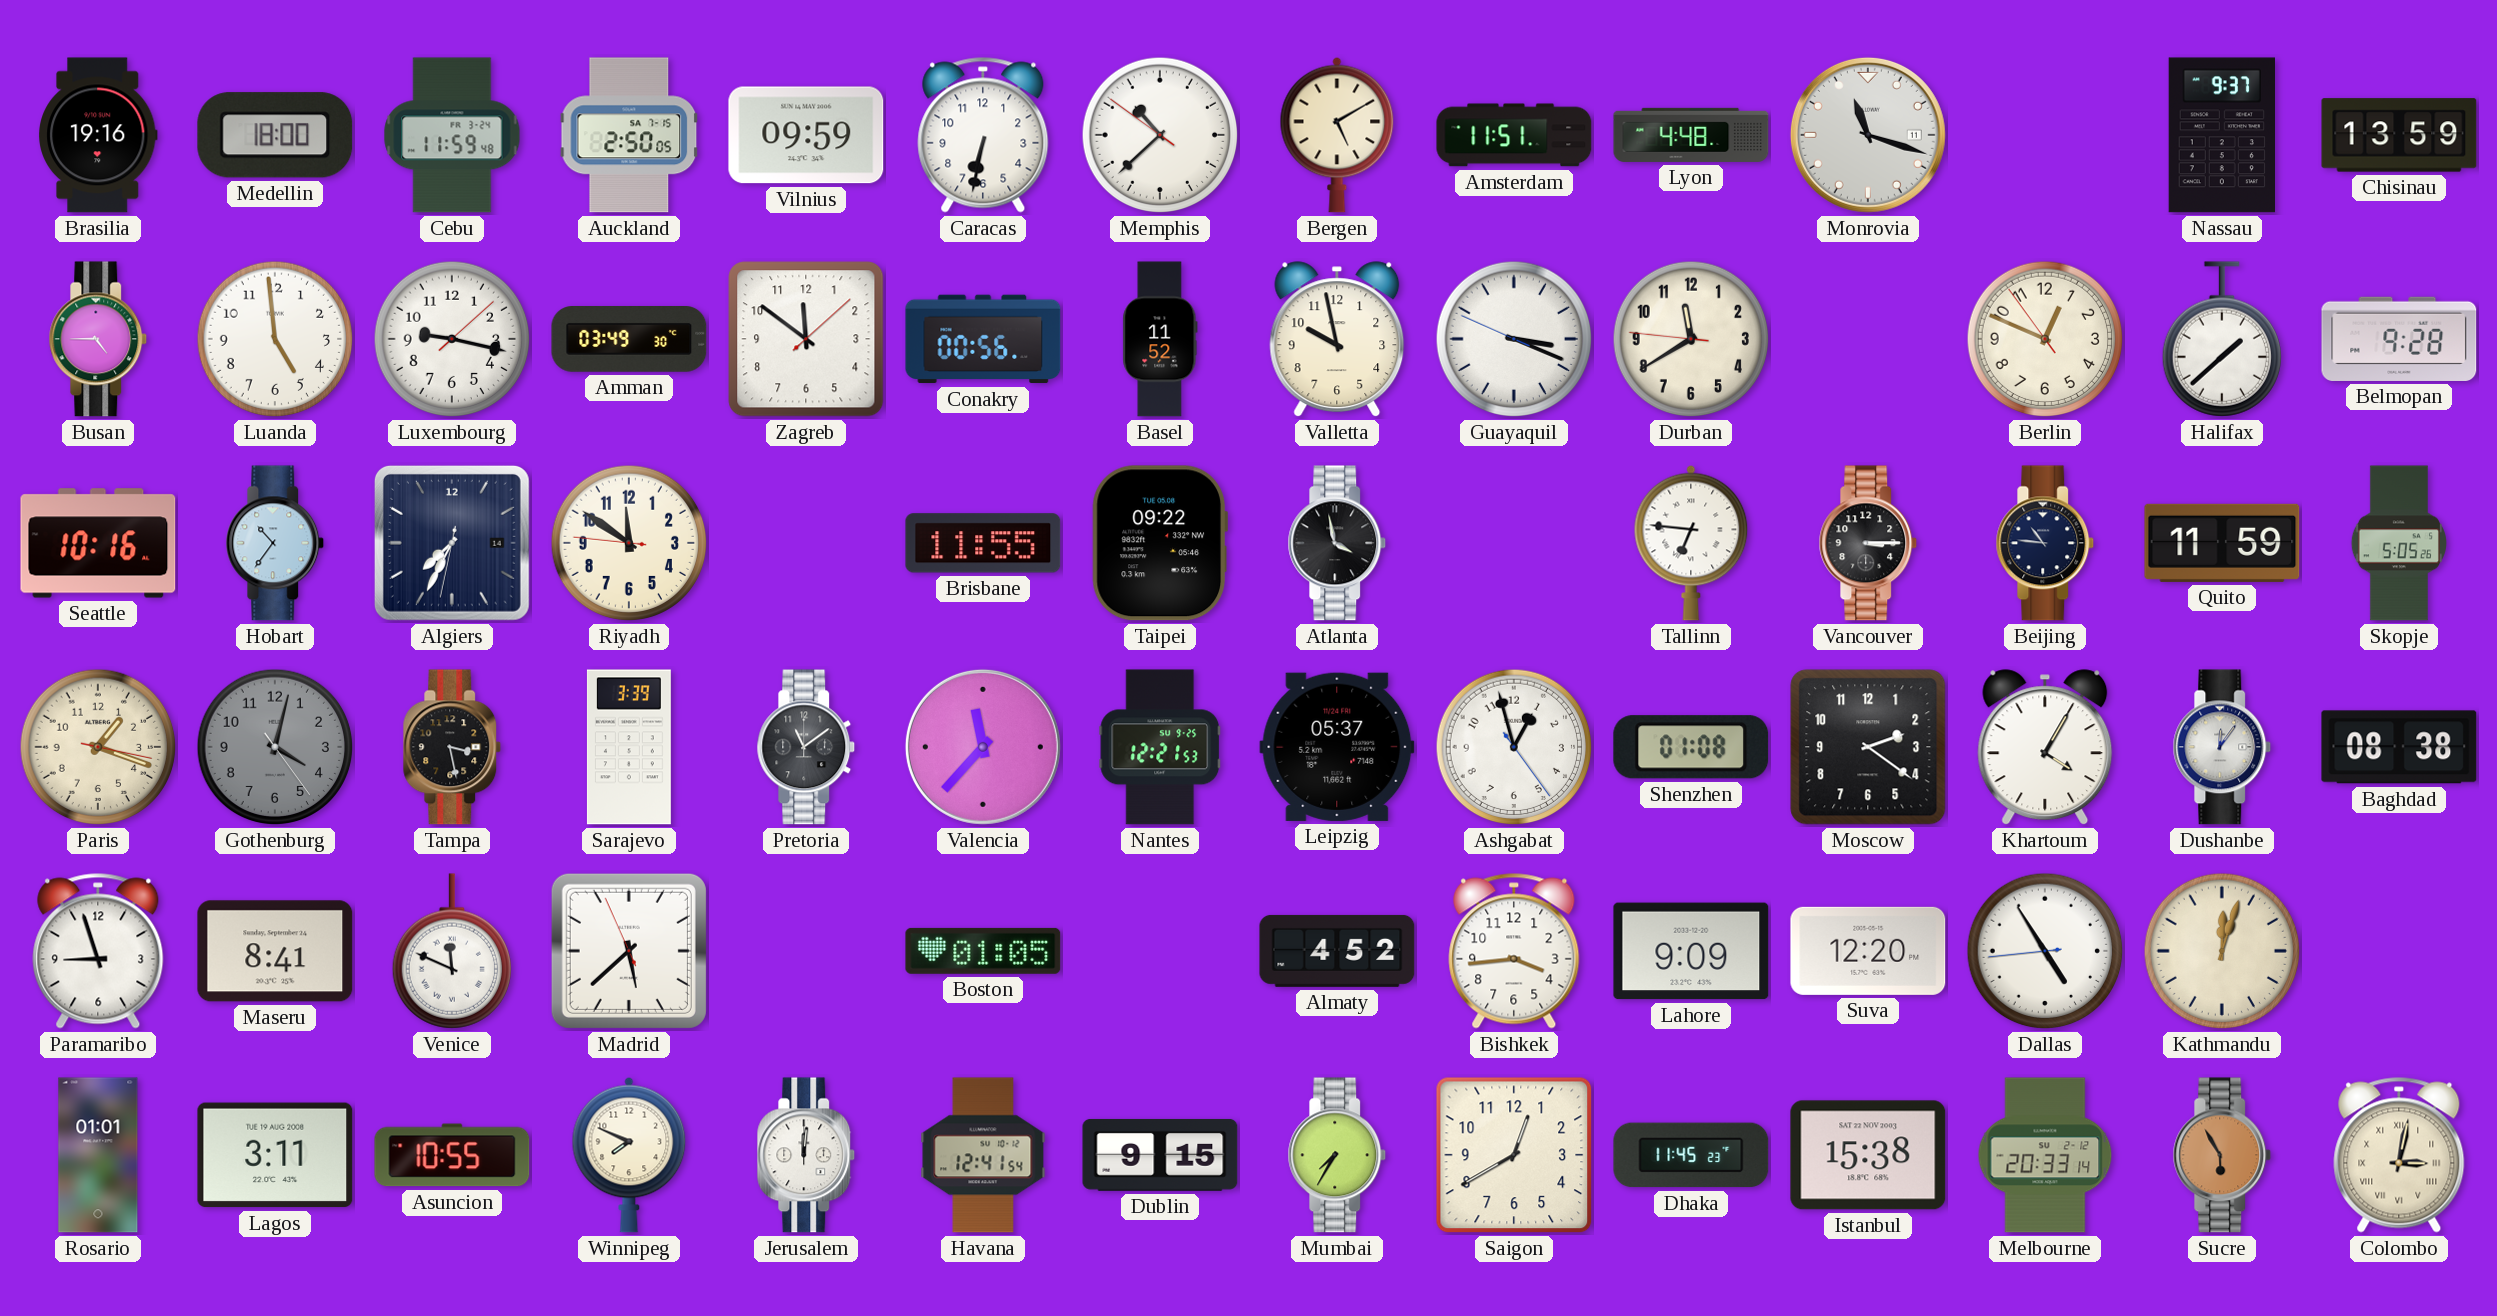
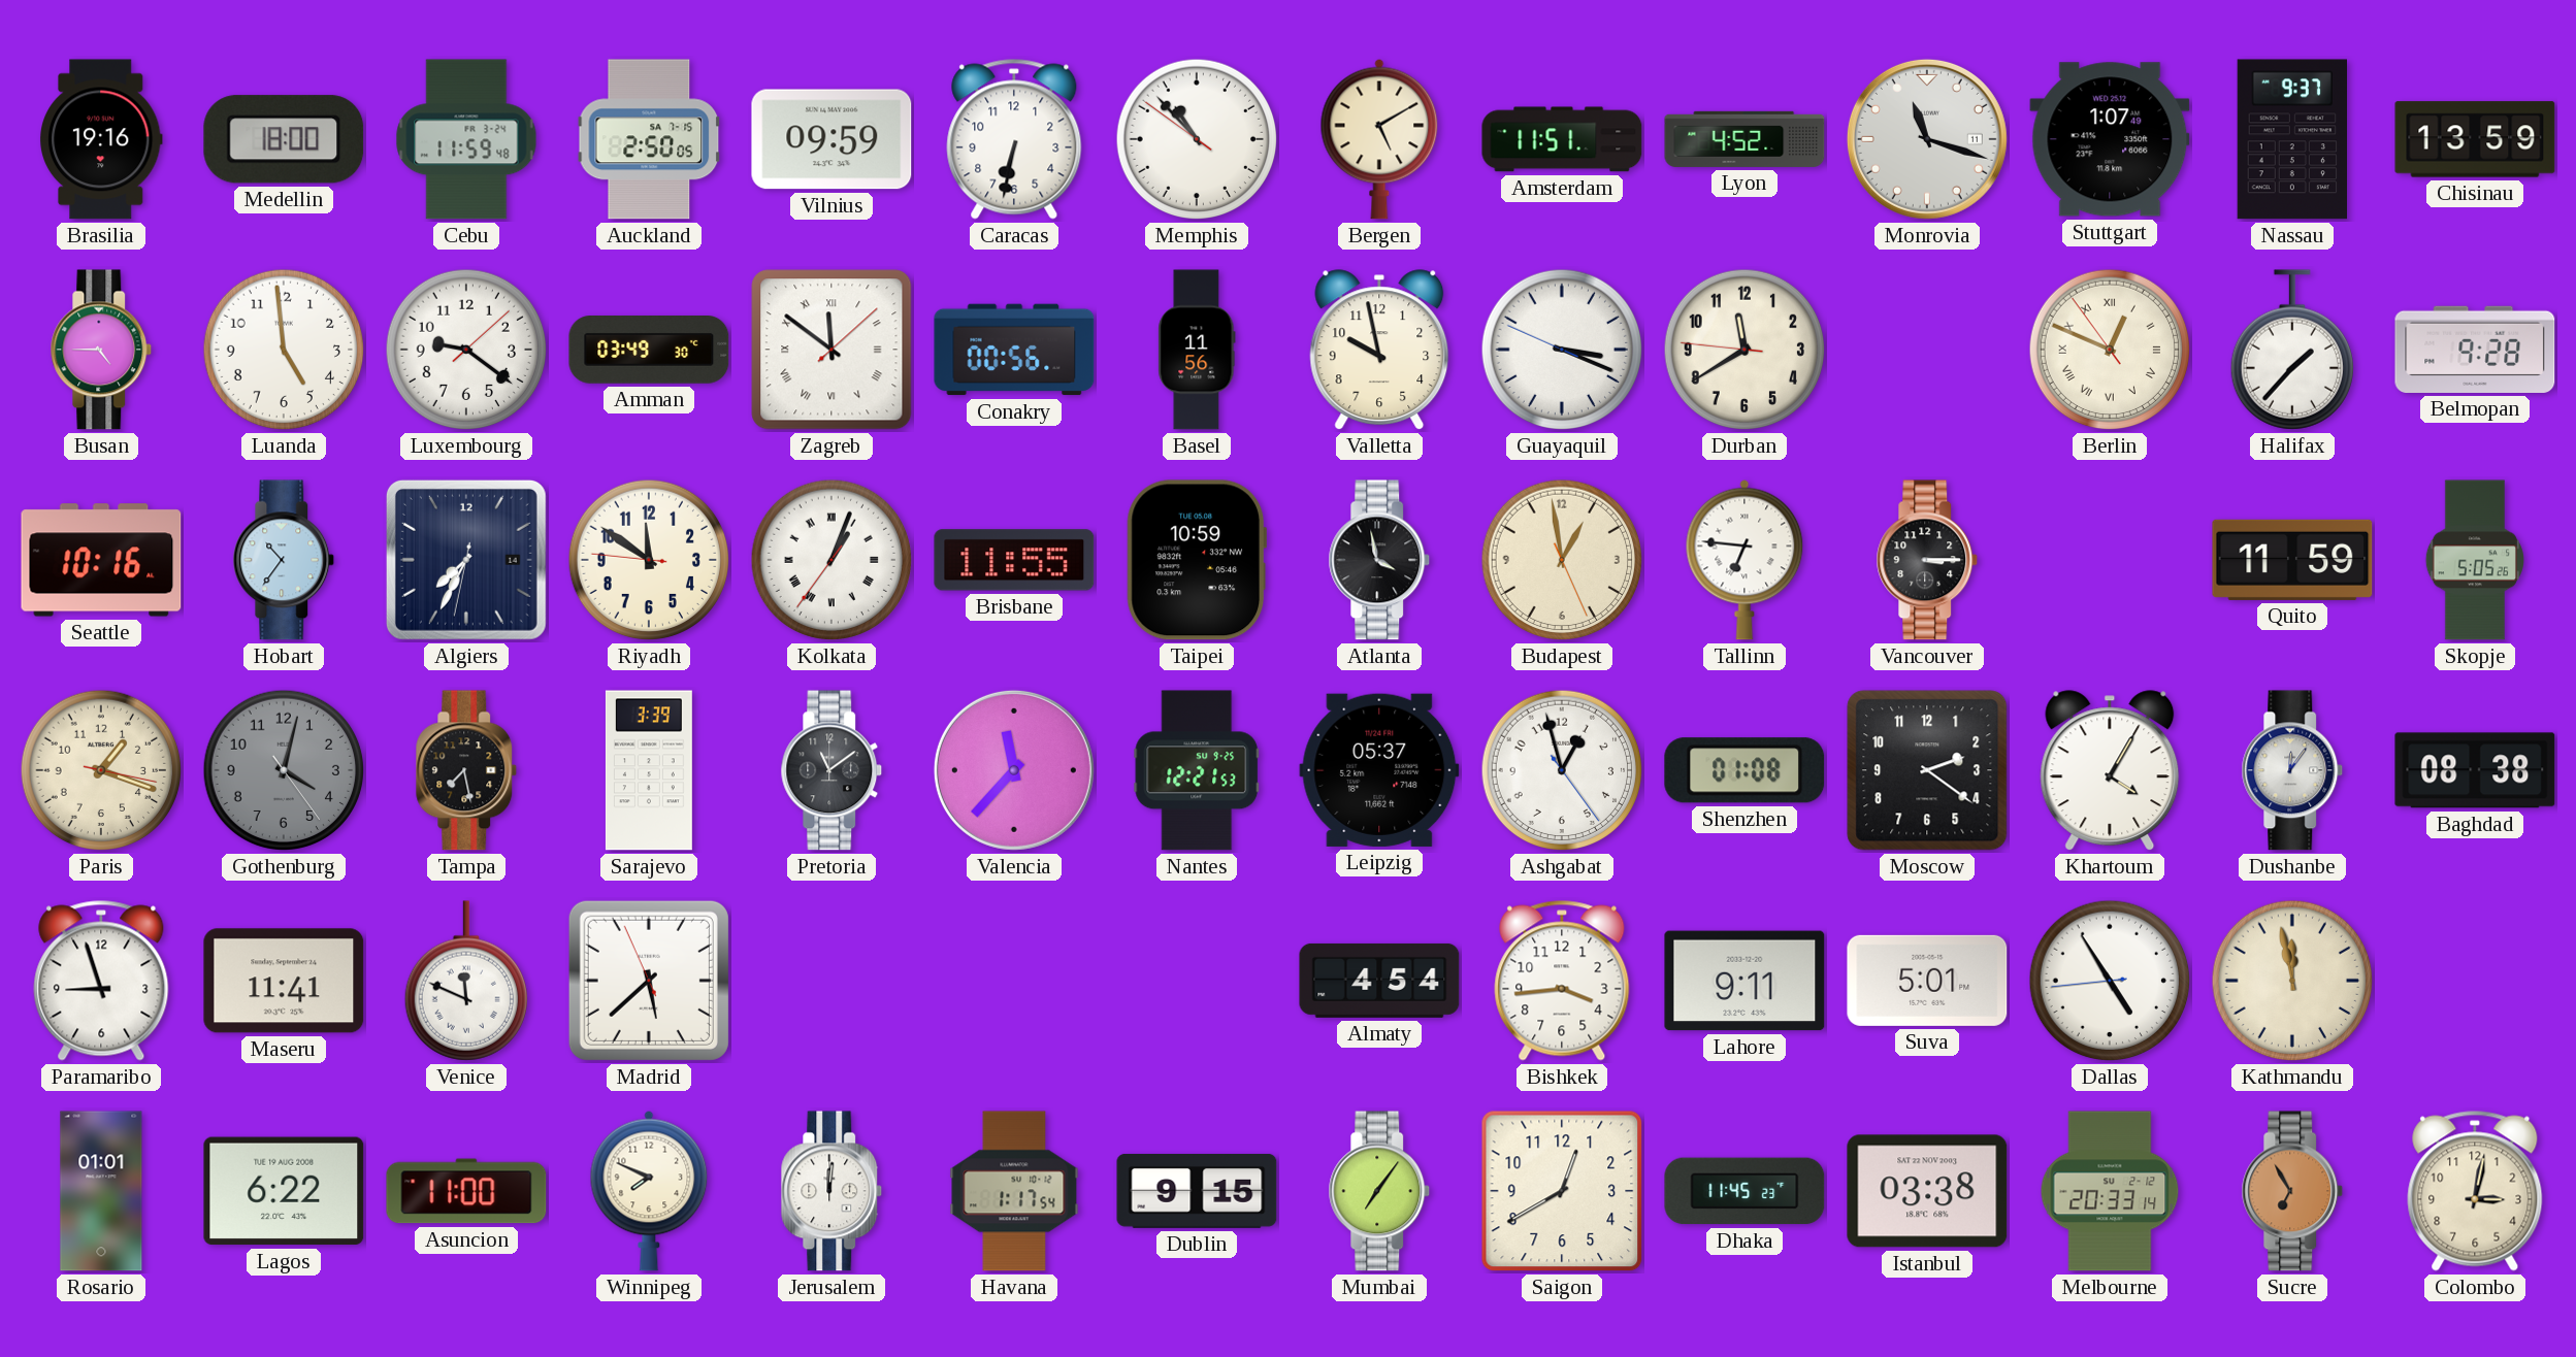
Memphis: 10:37 -> 10:52 (1197, 139)
Lyon: 4:48 -> 4:52 (1744, 139)
Stuttgart: none -> 1:07 (2110, 139)
Luxembourg: 9:17 -> 9:21 (466, 350)
Zagreb numerals: Arabic -> Roman (832, 350)
Basel: 11:52 -> 11:56 (1197, 350)
Berlin numerals: Arabic -> Roman (2110, 350)
Halifax: 1:38 -> 1:37 (2291, 350)
Kolkata: none -> 1:03 (832, 560)
Taipei: 09:22 -> 10:59 (1196, 560)
Budapest: none -> 12:58 (1562, 560)
Beijing: 10:46 -> none (2045, 543)
Tampa: 3:28 -> 7:28 (466, 770)
Maseru: 8:41 -> 11:41 (284, 981)
Boston: 01:05 -> none (983, 951)
Almaty: 4:52 -> 4:54 (1379, 981)
Lahore: 9:09 -> 9:11 (1744, 981)
Suva: 12:20 -> 5:01 (1927, 981)
Kathmandu: 12:03 -> 11:58 (2292, 981)
Lagos: 3:11 -> 6:22 (284, 1191)
Asuncion: 10:55 -> 11:00 (466, 1191)
Havana: 12:41 -> 1:17 (1014, 1191)
Mumbai: 7:35 -> 7:06 (1379, 1191)
Istanbul: 15:38 -> 03:38 (1927, 1191)
Sucre: 5:55 -> 6:55 (2292, 1191)
Colombo numerals: Roman -> Arabic (2475, 1191)
